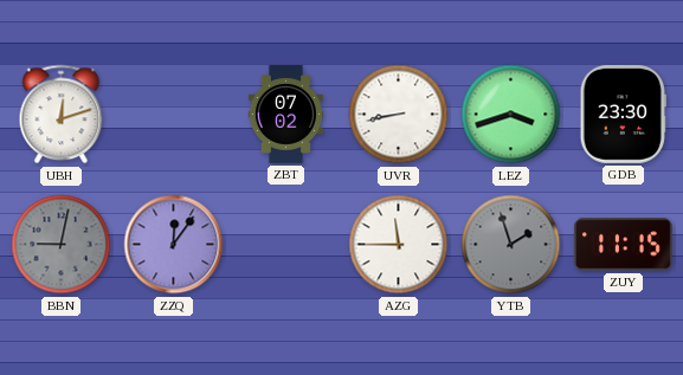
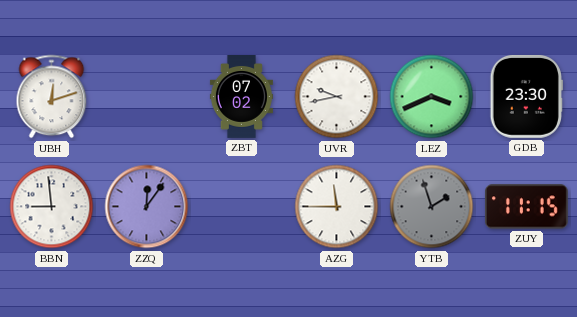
UVR: 8:43 -> 9:43 (337, 97)
LEZ: 3:42 -> 3:41 (432, 97)
BBN: 9:02 -> 8:59 (52, 207)
BBN dial: grey -> white (52, 207)
